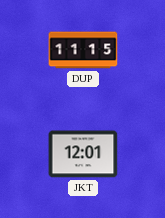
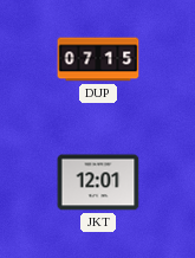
DUP: 11:15 -> 07:15 (98, 59)
